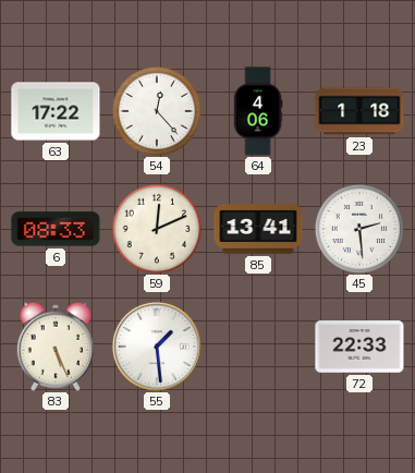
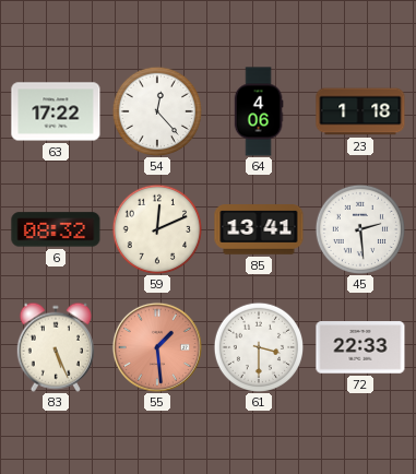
6: 08:33 -> 08:32 (56, 229)
55 dial: white -> salmon (157, 347)
61: none -> 3:30 (258, 346)
